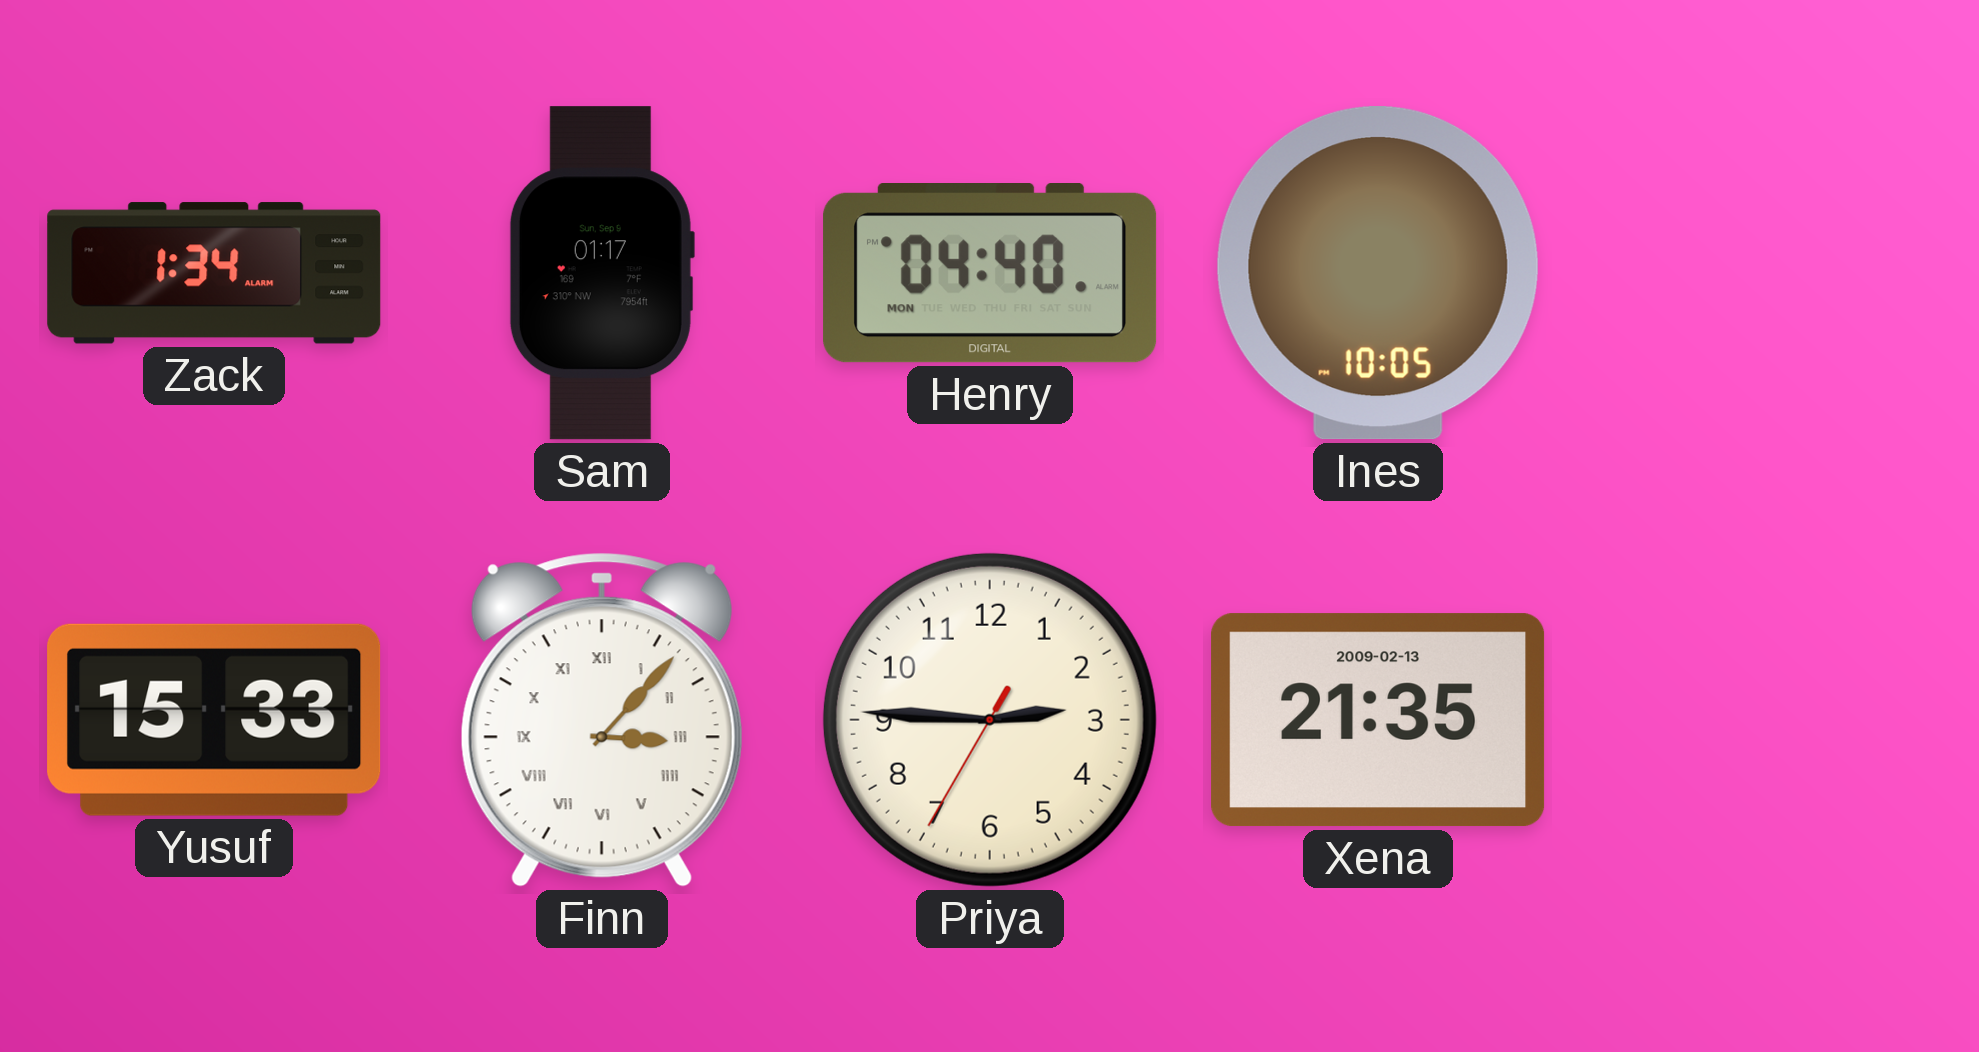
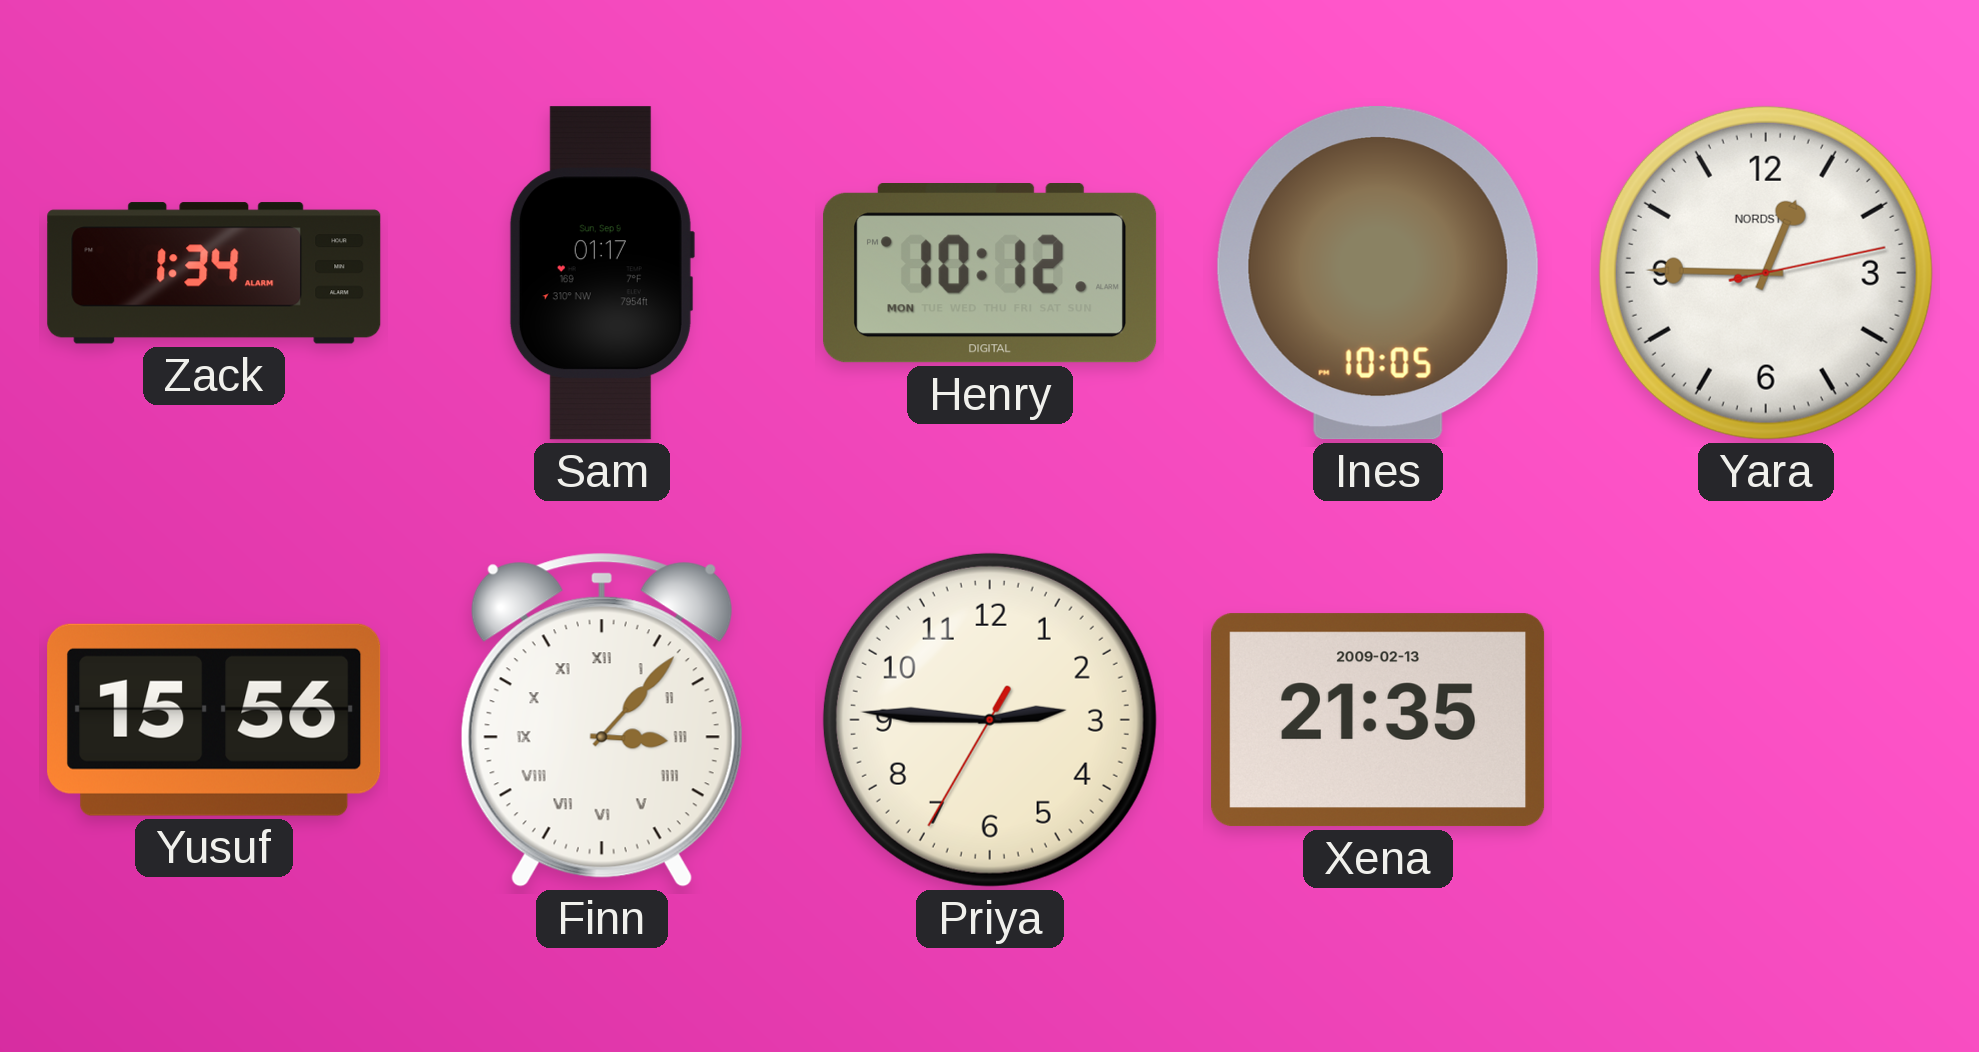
Henry: 04:40 -> 10:12 (990, 274)
Yara: none -> 12:45 (1766, 273)
Yusuf: 15:33 -> 15:56 (214, 720)
